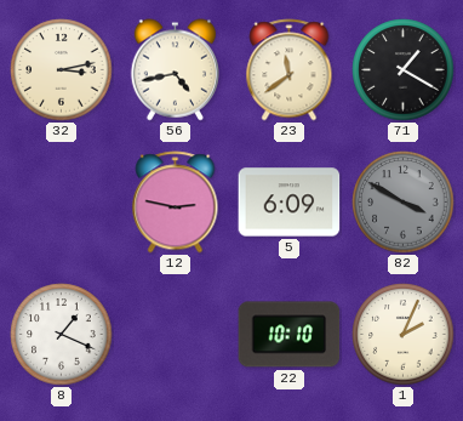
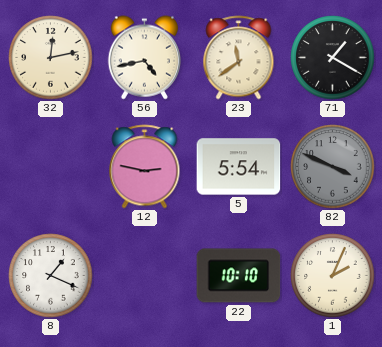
32: 3:13 -> 12:13 (51, 58)
5: 6:09 -> 5:54 (239, 167)
82: 3:50 -> 3:49 (333, 167)
